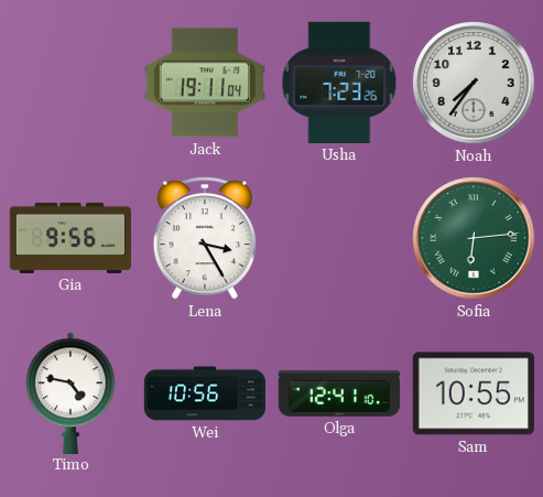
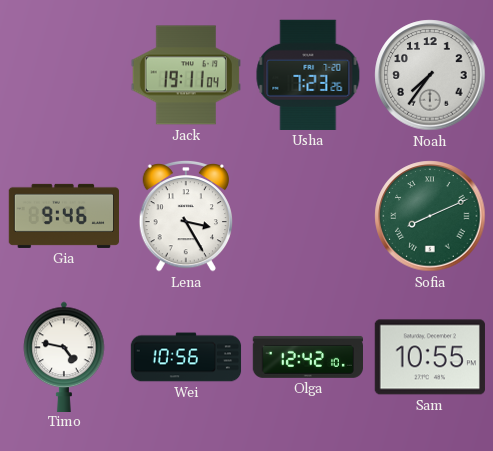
Gia: 9:56 -> 9:46 (63, 216)
Sofia: 6:14 -> 8:11 (430, 216)
Olga: 12:41 -> 12:42 (307, 357)
